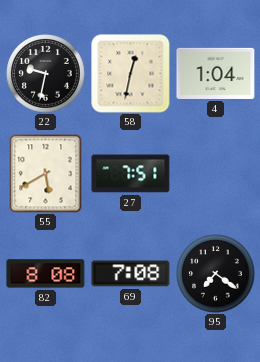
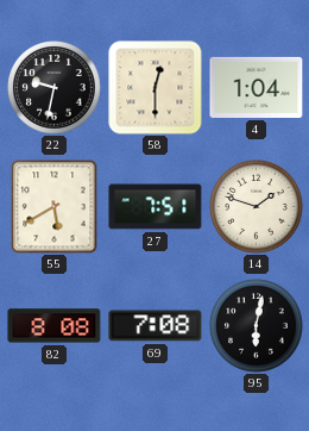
58: 12:32 -> 12:30 (156, 88)
14: none -> 1:48 (257, 207)
95: 7:21 -> 6:02 (257, 326)
